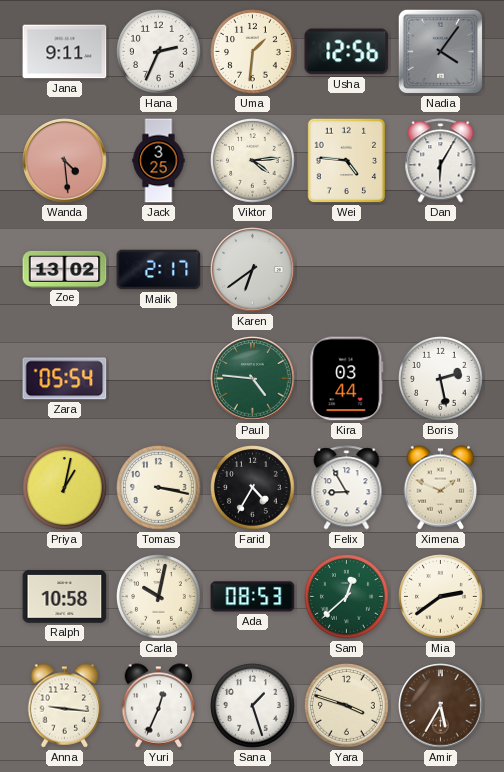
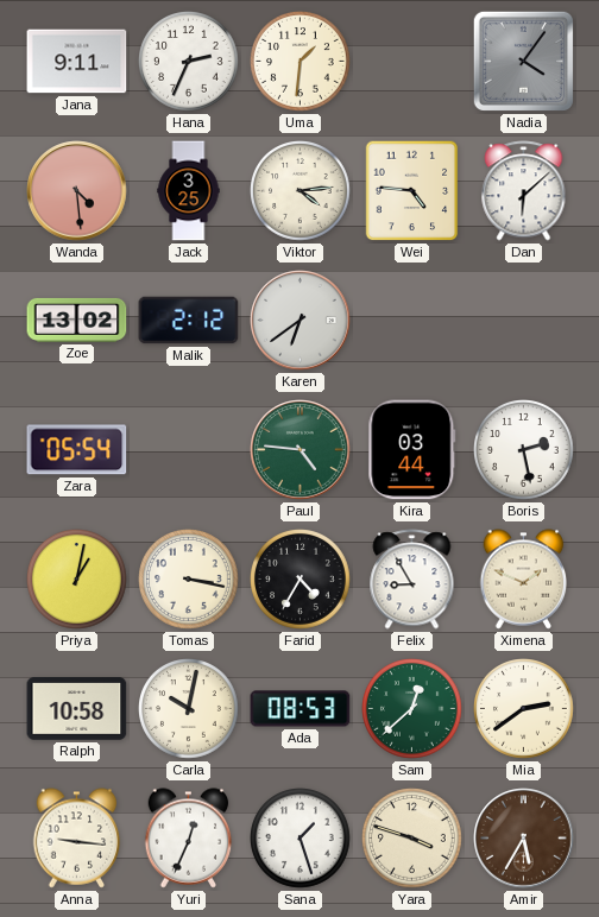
Usha: 12:56 -> none (347, 52)
Dan: 6:05 -> 6:08 (524, 191)
Malik: 2:17 -> 2:12 (189, 321)
